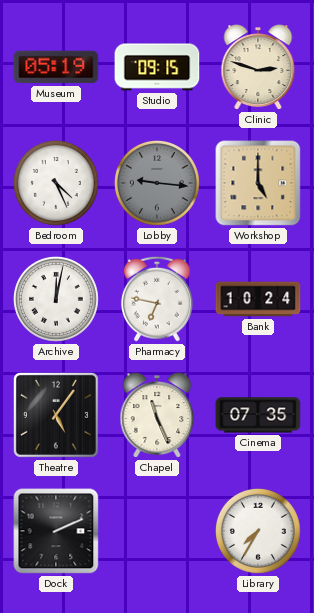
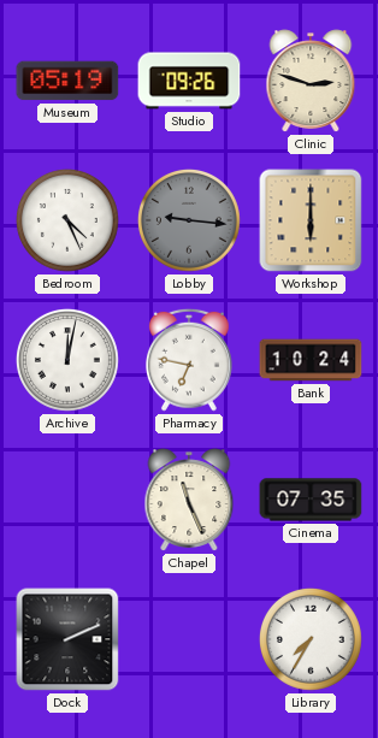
Studio: 09:15 -> 09:26 (189, 81)
Workshop: 5:00 -> 6:00 (311, 220)
Theatre: 5:06 -> none (56, 415)
